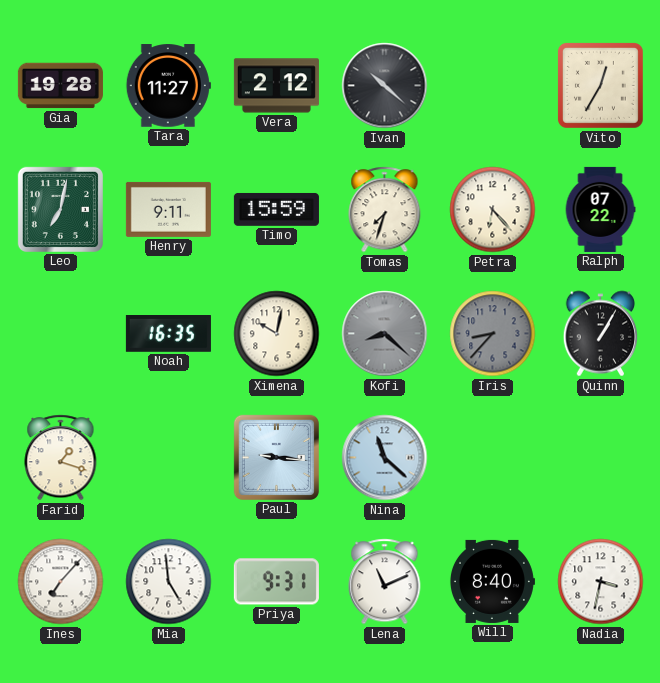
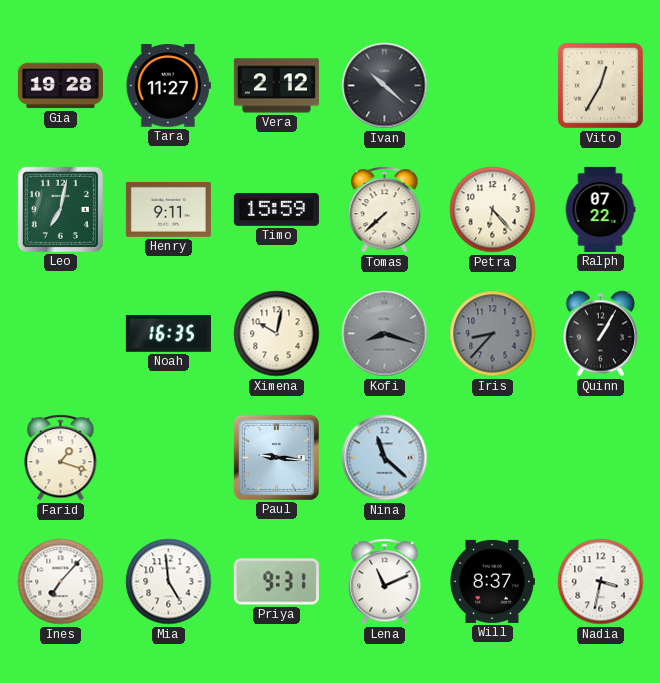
Tomas: 7:33 -> 7:38 (385, 210)
Kofi: 8:22 -> 8:18 (385, 334)
Will: 8:40 -> 8:37 (492, 581)
